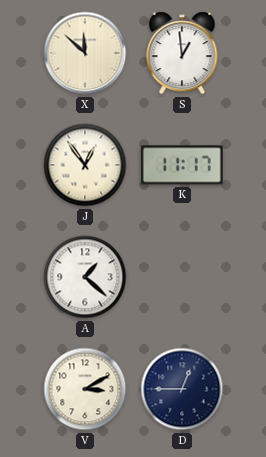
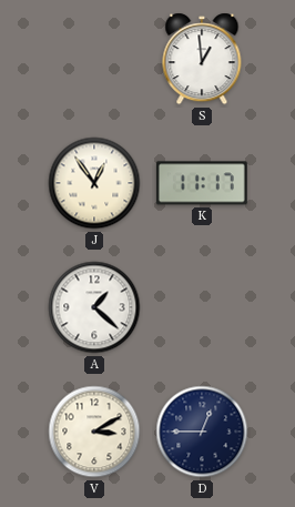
X: 11:52 -> none (85, 53)
